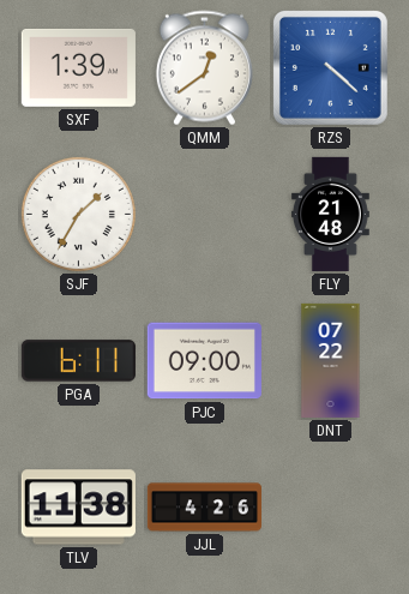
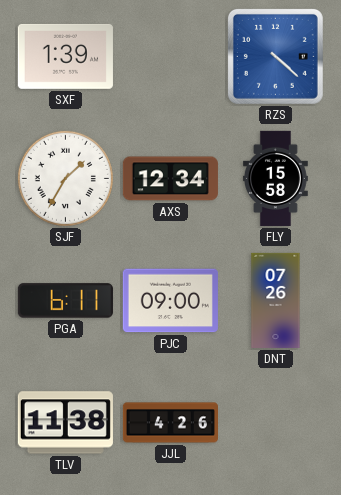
QMM: 12:39 -> none (204, 68)
AXS: none -> 12:34 (170, 179)
FLY: 21:48 -> 15:58 (275, 178)
DNT: 07:22 -> 07:26 (276, 300)
